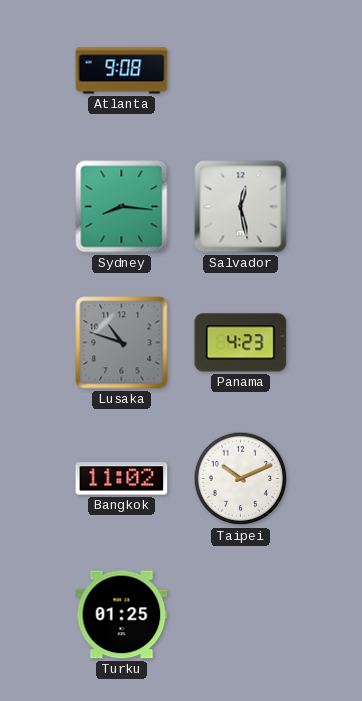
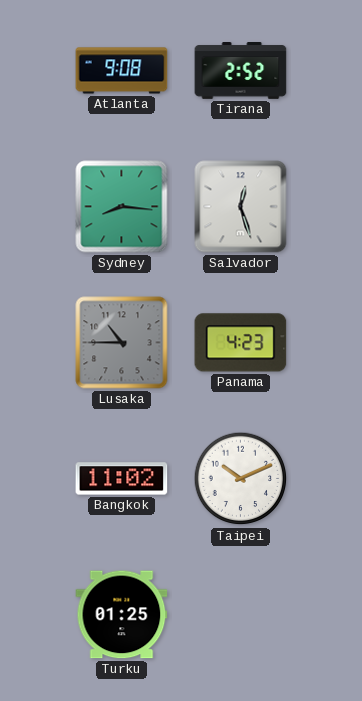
Tirana: none -> 2:52 (241, 71)
Salvador: 12:28 -> 12:27 (241, 207)
Lusaka: 10:48 -> 10:45 (122, 343)
